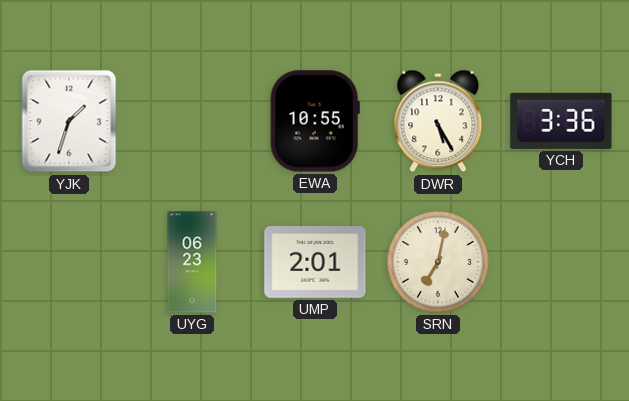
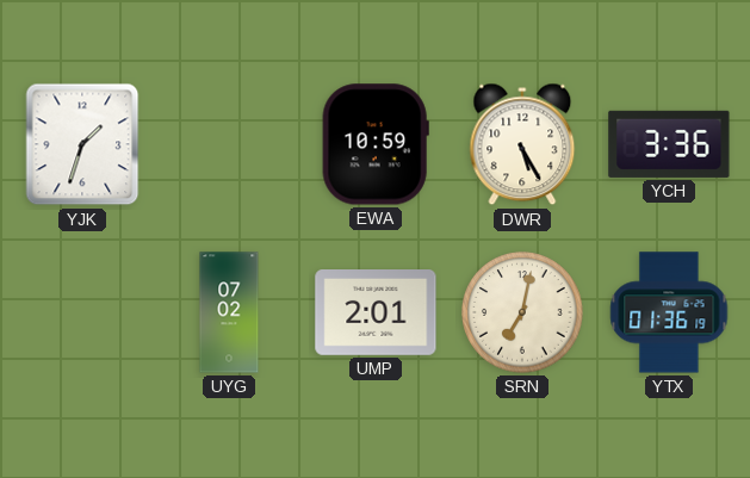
EWA: 10:55 -> 10:59 (376, 144)
UYG: 06:23 -> 07:02 (229, 312)
YTX: none -> 01:36 (669, 312)
